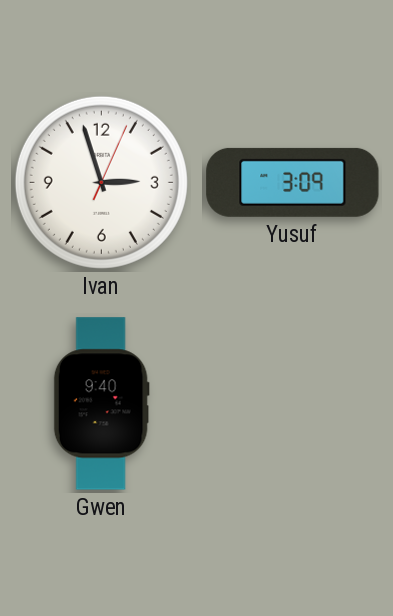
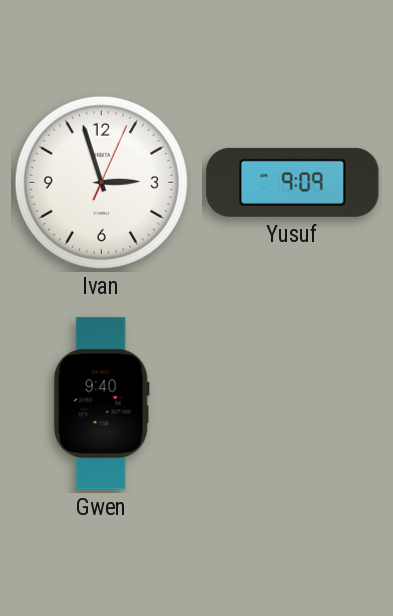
Yusuf: 3:09 -> 9:09 (293, 182)
